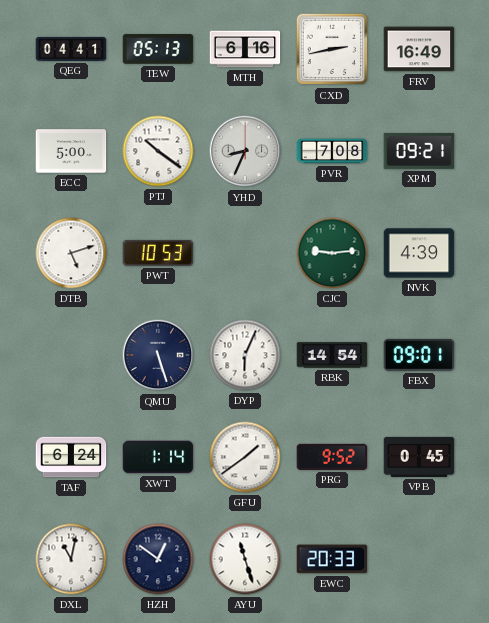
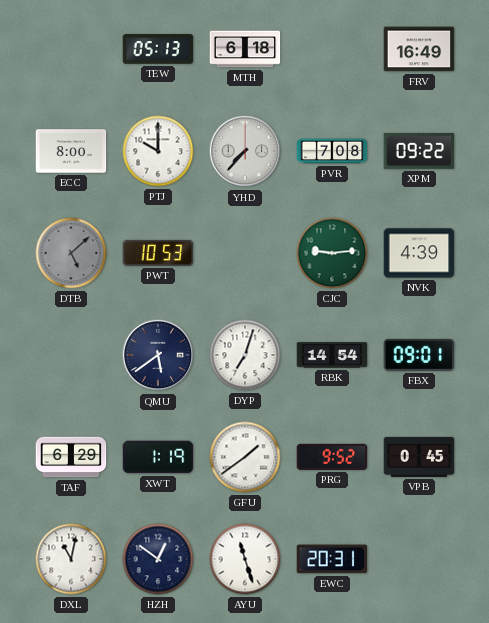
QEG: 04:41 -> none (71, 49)
MTH: 6:16 -> 6:18 (245, 49)
CXD: 2:43 -> none (332, 49)
ECC: 5:00 -> 8:00 (71, 151)
PTJ: 10:21 -> 10:00 (158, 151)
YHD: 8:34 -> 7:37 (245, 151)
XPM: 09:21 -> 09:22 (419, 151)
DTB: 5:12 -> 5:08 (71, 253)
DTB dial: white -> grey (71, 253)
QMU: 5:27 -> 5:39 (158, 355)
DYP: 6:04 -> 7:03 (245, 355)
TAF: 6:24 -> 6:29 (71, 457)
XWT: 1:14 -> 1:19 (158, 457)
EWC: 20:33 -> 20:31 (332, 559)
